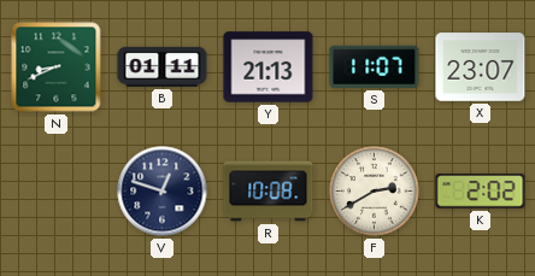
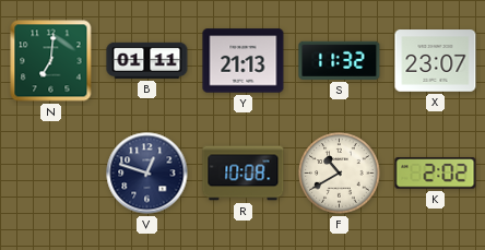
N: 8:41 -> 7:01 (51, 61)
S: 11:07 -> 11:32 (340, 60)
F: 2:40 -> 10:40 (340, 174)
